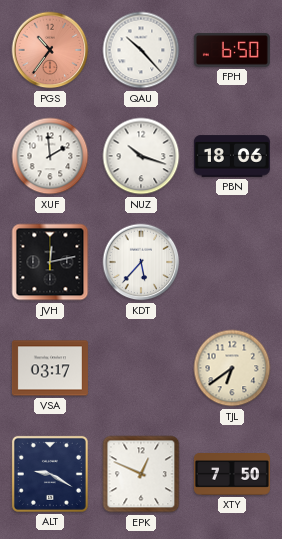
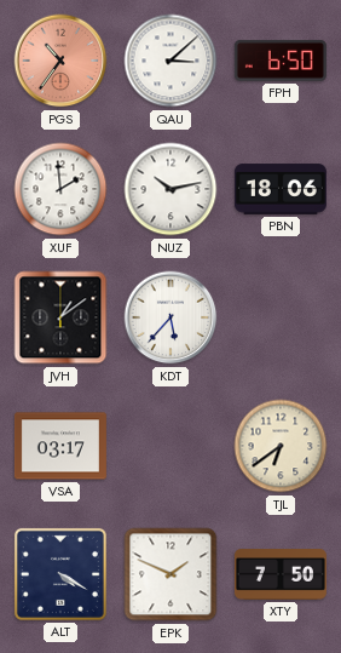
QAU: 10:23 -> 3:08 (170, 61)
NUZ: 10:18 -> 10:13 (170, 189)
JVH: 12:13 -> 1:09 (60, 317)
ALT: 9:20 -> 4:20 (60, 574)
EPK: 12:49 -> 1:49 (170, 574)
